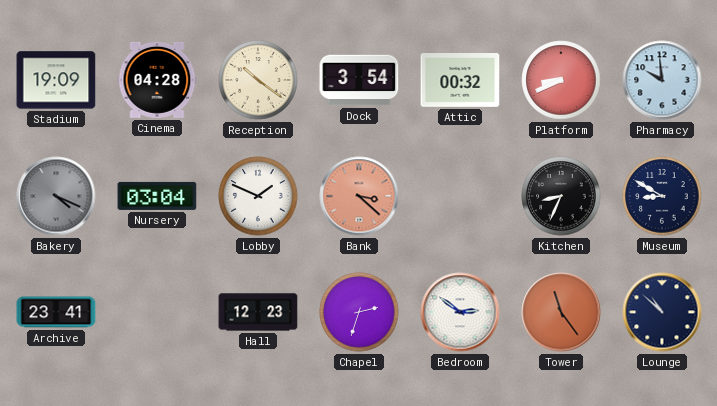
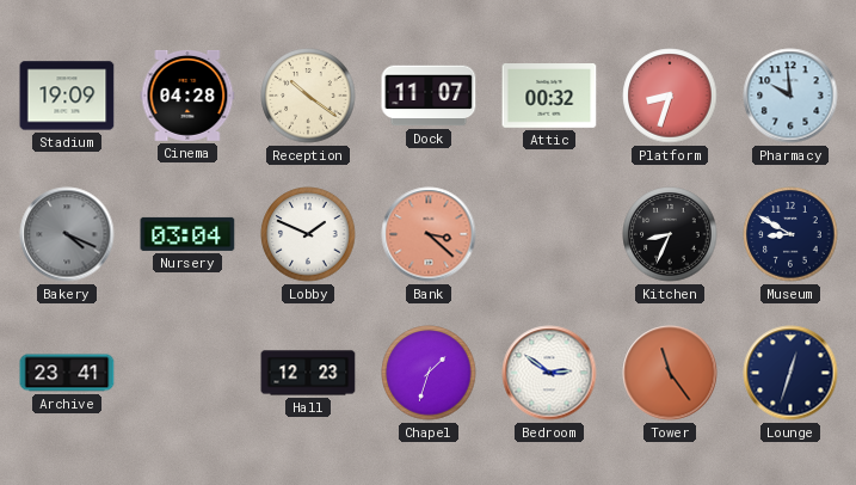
Dock: 3:54 -> 11:07 (429, 96)
Platform: 8:41 -> 8:33 (670, 96)
Chapel: 2:33 -> 1:33 (429, 373)
Lounge: 10:52 -> 12:33 (790, 373)
